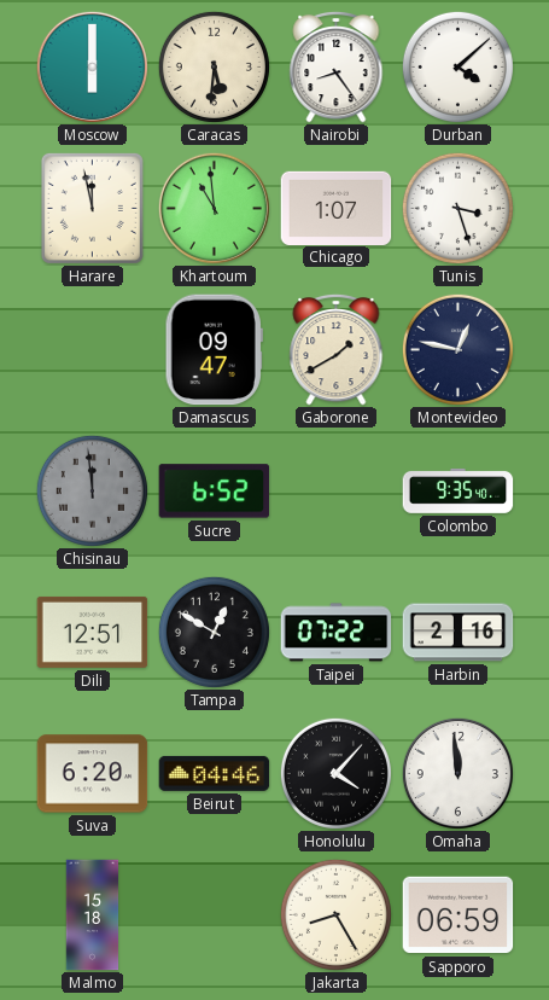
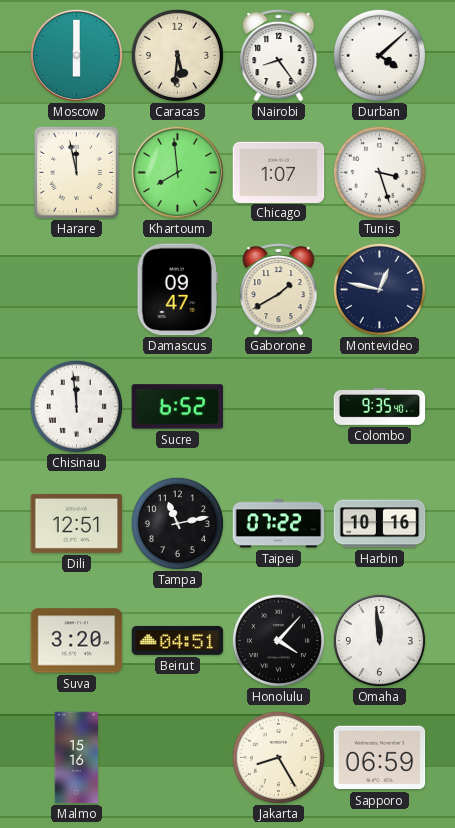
Khartoum: 10:59 -> 7:59 (177, 172)
Chisinau dial: grey -> white (76, 406)
Tampa: 12:50 -> 11:13 (177, 523)
Harbin: 2:16 -> 10:16 (380, 524)
Suva: 6:20 -> 3:20 (77, 641)
Beirut: 04:46 -> 04:51 (178, 640)
Malmo: 15:18 -> 15:16 (77, 758)
